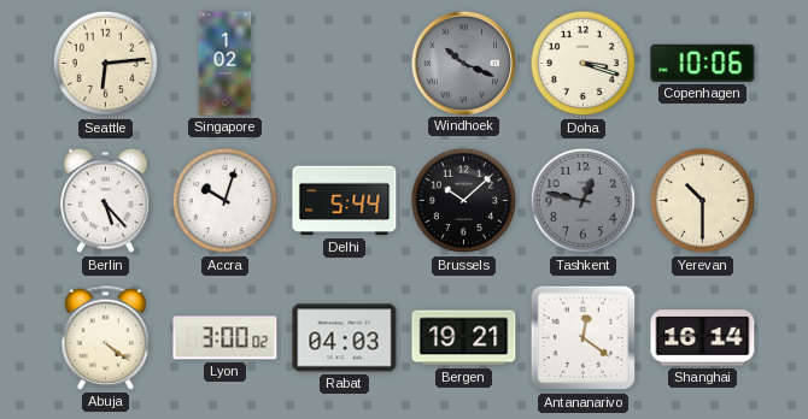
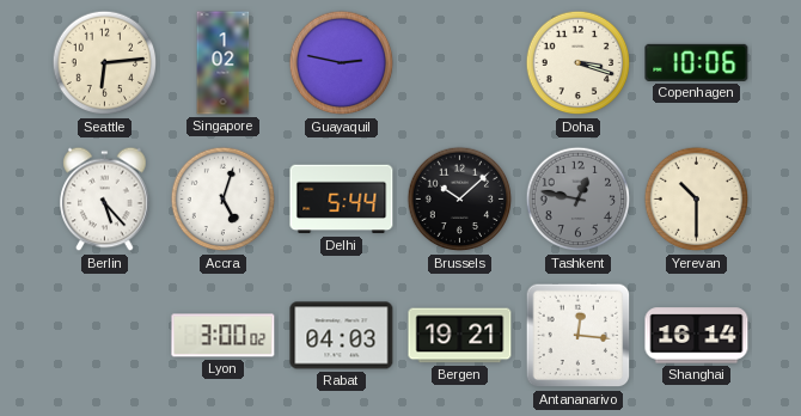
Guayaquil: none -> 2:47 (342, 63)
Windhoek: 10:19 -> none (463, 63)
Accra: 10:03 -> 5:03 (224, 200)
Abuja: 4:21 -> none (106, 337)
Antananarivo: 12:21 -> 12:16 (579, 336)
